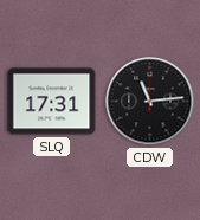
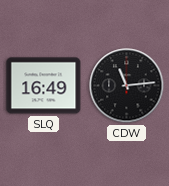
SLQ: 17:31 -> 16:49 (44, 86)
